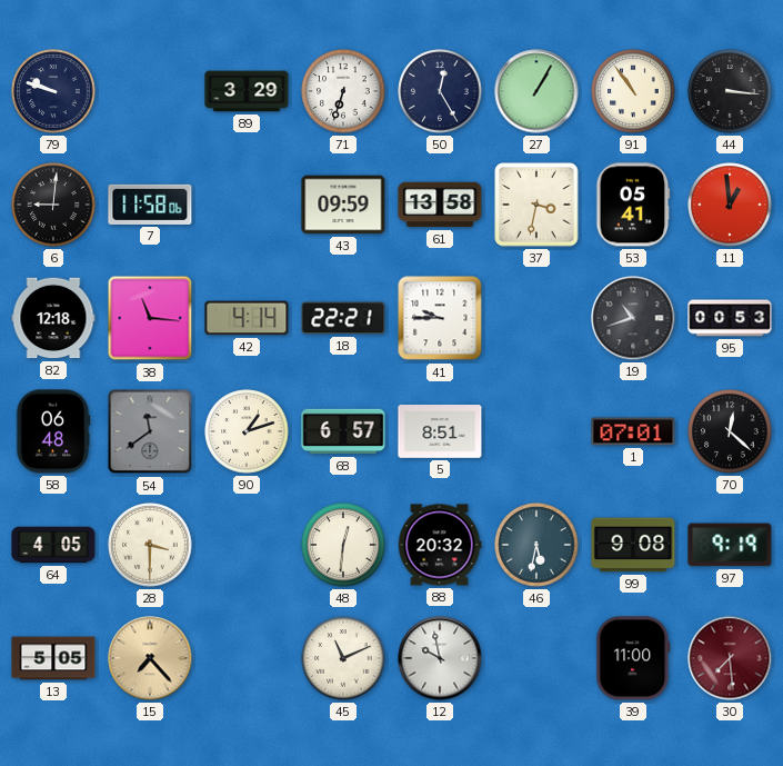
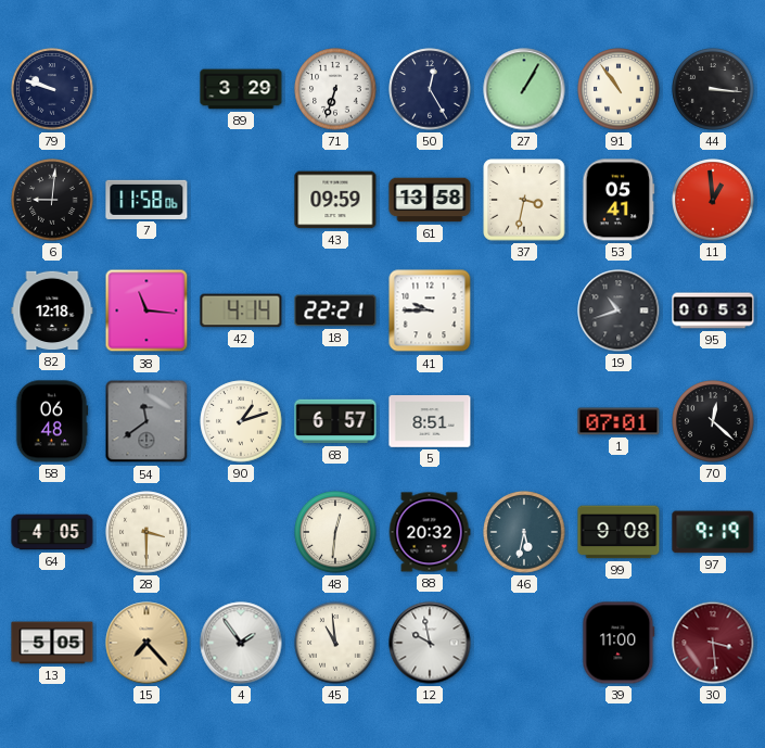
4: none -> 1:54 (241, 643)
45: 11:11 -> 10:59 (335, 643)
30: 7:29 -> 3:29 (713, 643)
